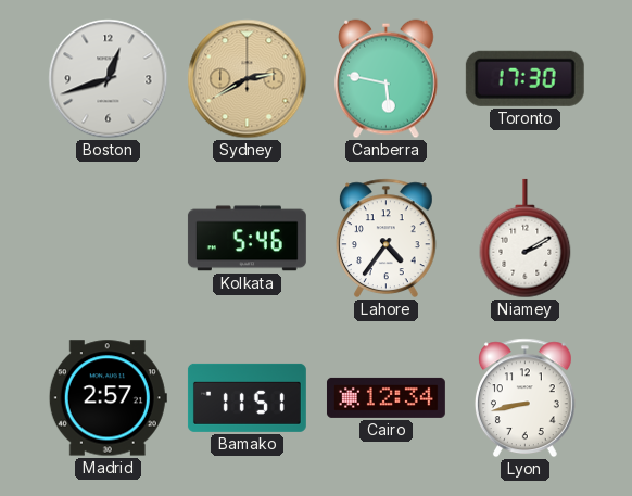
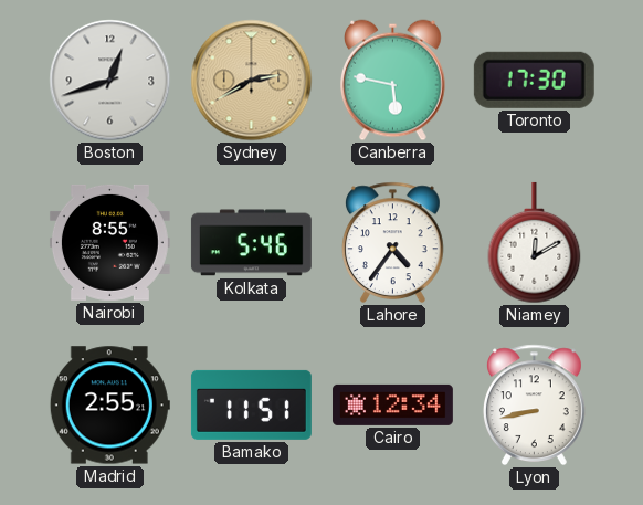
Nairobi: none -> 8:55 (109, 242)
Niamey: 2:10 -> 12:10 (535, 243)
Madrid: 2:57 -> 2:55 (109, 406)
